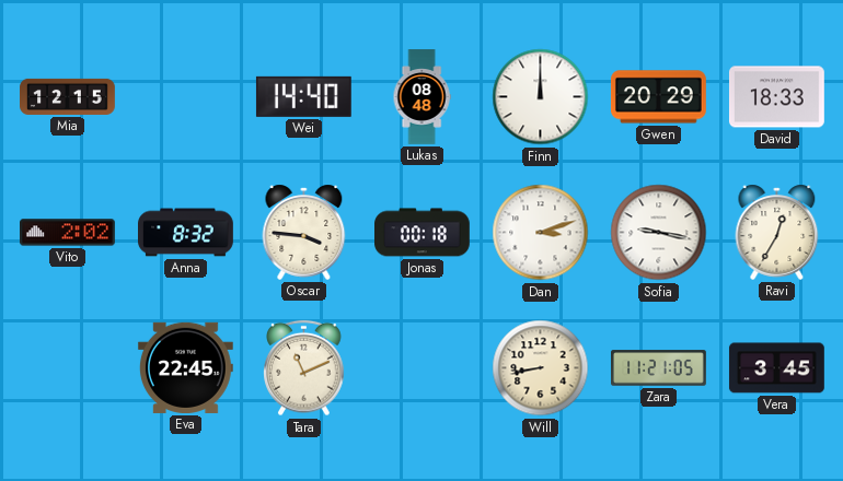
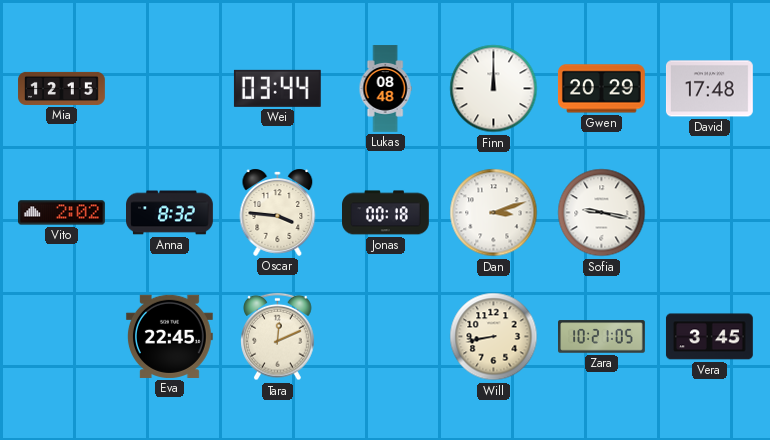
Wei: 14:40 -> 03:44 (277, 88)
David: 18:33 -> 17:48 (709, 89)
Ravi: 12:35 -> none (777, 232)
Tara: 11:11 -> 12:11 (278, 337)
Zara: 11:21 -> 10:21 (602, 337)
